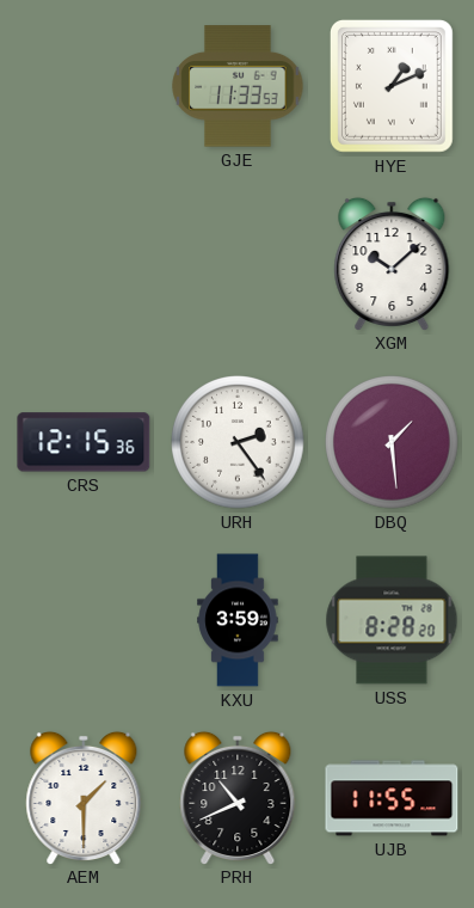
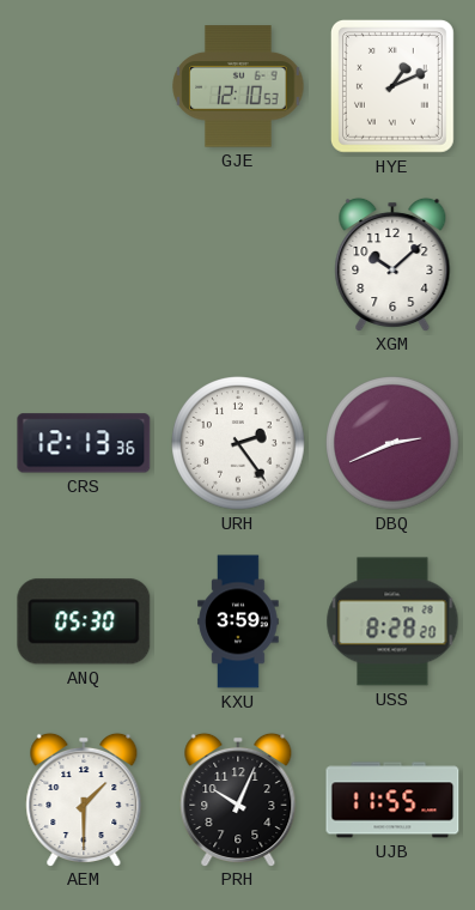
GJE: 11:33 -> 12:10 (238, 86)
CRS: 12:15 -> 12:13 (84, 443)
DBQ: 1:29 -> 2:41 (392, 443)
ANQ: none -> 05:30 (84, 621)
PRH: 10:41 -> 10:04 (238, 799)
